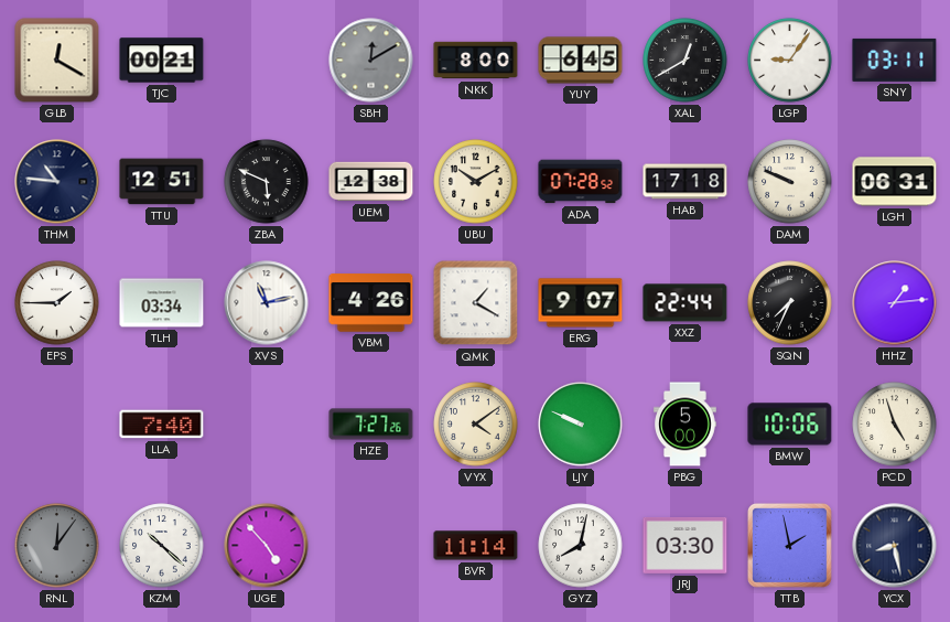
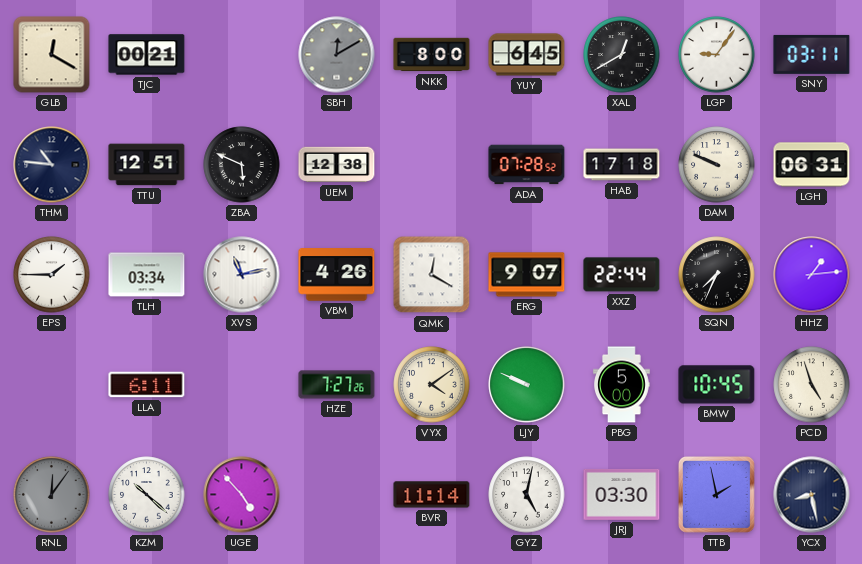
UBU: 10:10 -> none (476, 182)
QMK: 1:20 -> 12:20 (432, 275)
LLA: 7:40 -> 6:11 (147, 385)
BMW: 10:06 -> 10:45 (717, 385)
GYZ: 8:02 -> 5:02 (527, 495)
